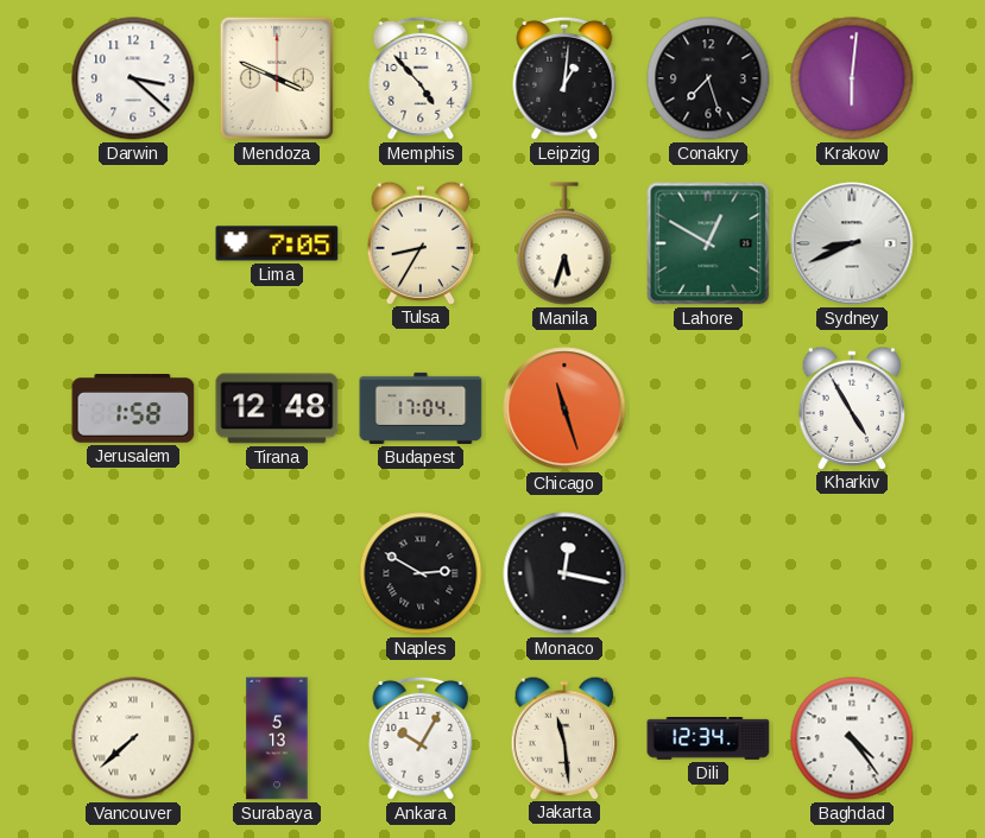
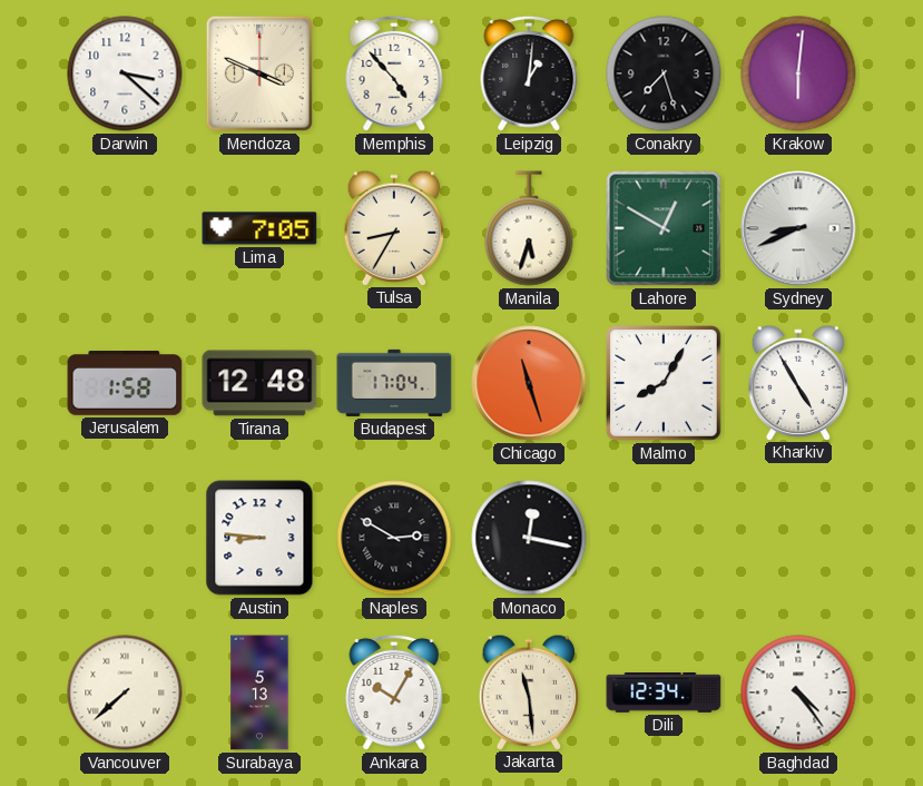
Malmo: none -> 8:05 (665, 384)
Austin: none -> 8:46 (259, 538)
